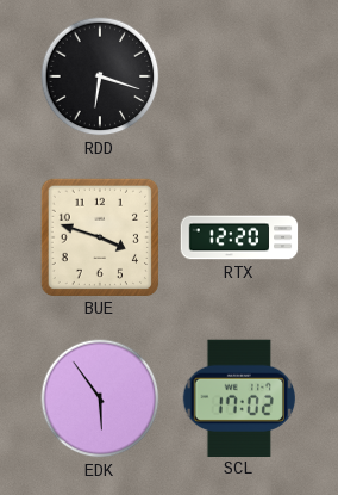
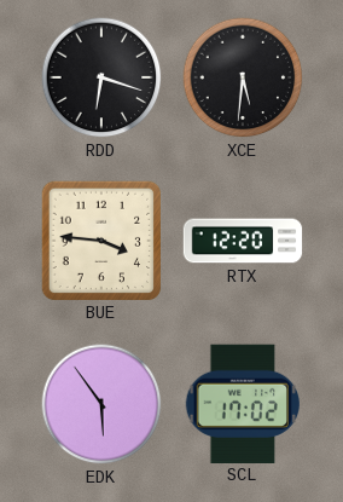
XCE: none -> 5:31 (243, 77)
BUE: 3:48 -> 3:46 (100, 240)
